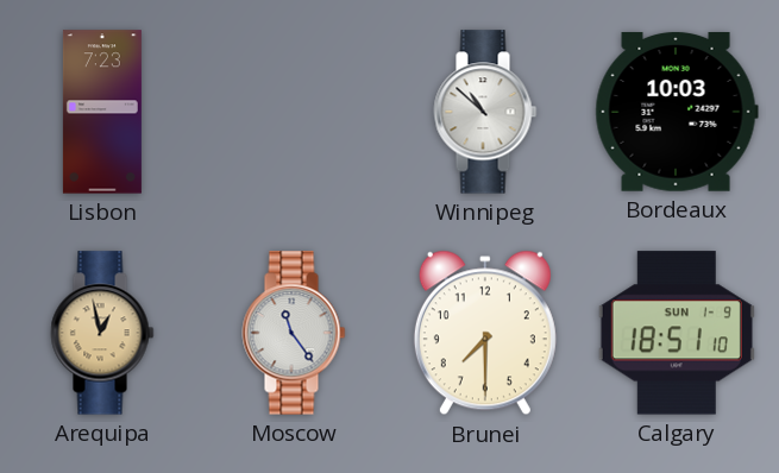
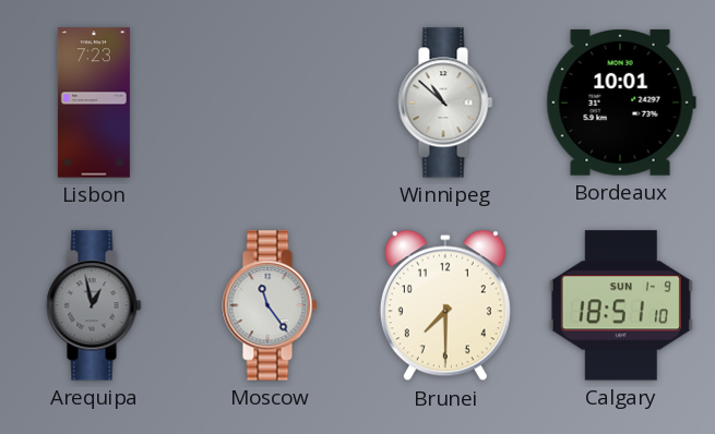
Bordeaux: 10:03 -> 10:01 (621, 103)
Arequipa dial: champagne -> grey (94, 305)
